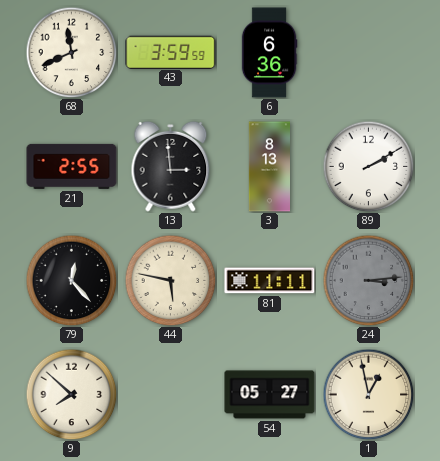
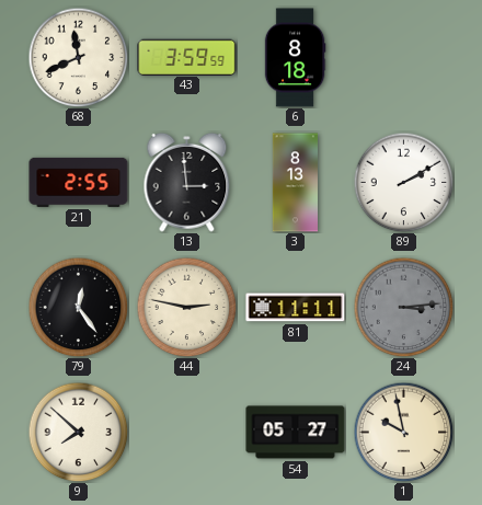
6: 6:36 -> 8:18 (295, 58)
79: 12:23 -> 12:24 (78, 307)
44: 5:47 -> 2:47 (186, 307)
1: 12:58 -> 9:58 (403, 432)
